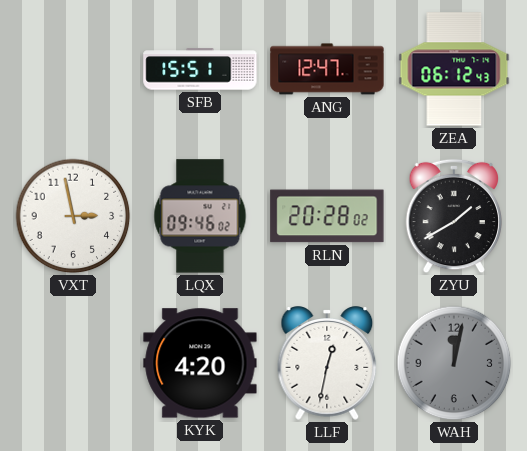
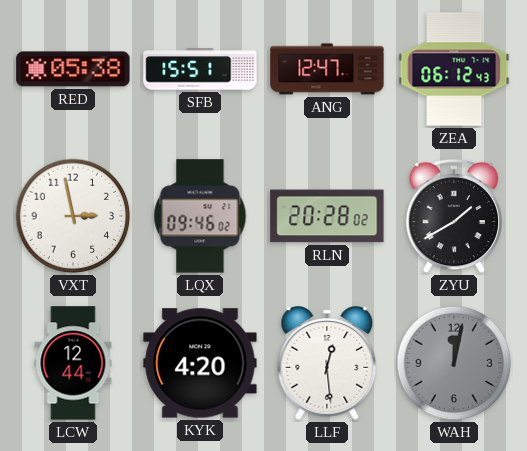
RED: none -> 05:38 (73, 69)
LCW: none -> 12:44 (73, 363)
LLF: 12:32 -> 12:29 (327, 363)
